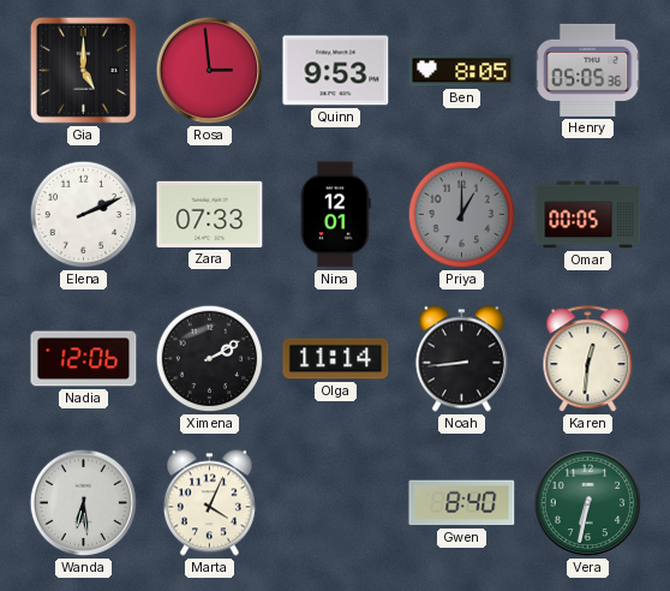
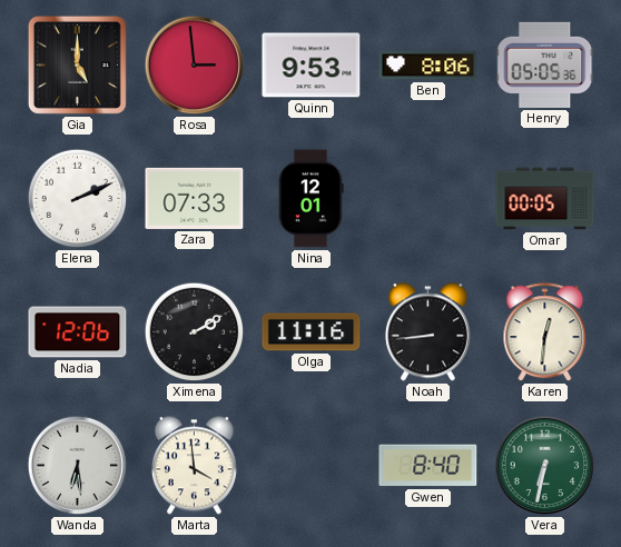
Ben: 8:05 -> 8:06 (428, 66)
Priya: 1:00 -> none (462, 215)
Olga: 11:14 -> 11:16 (312, 332)
Marta: 4:04 -> 3:59 (194, 466)
